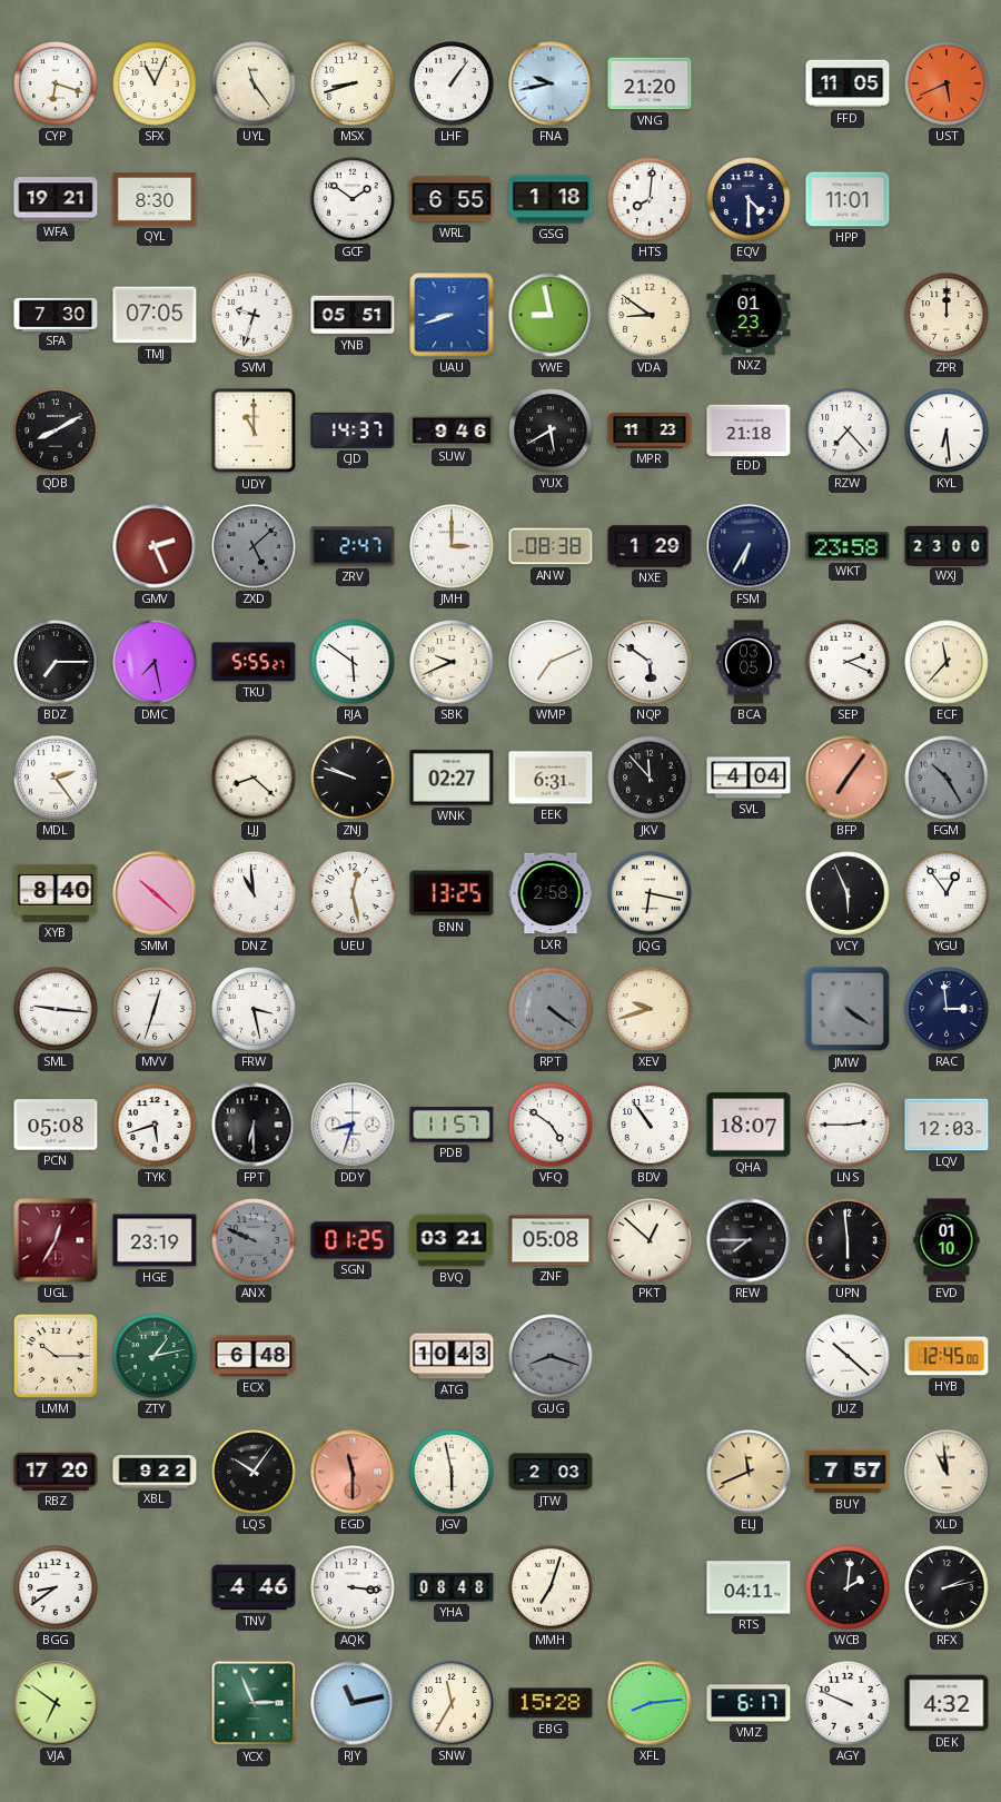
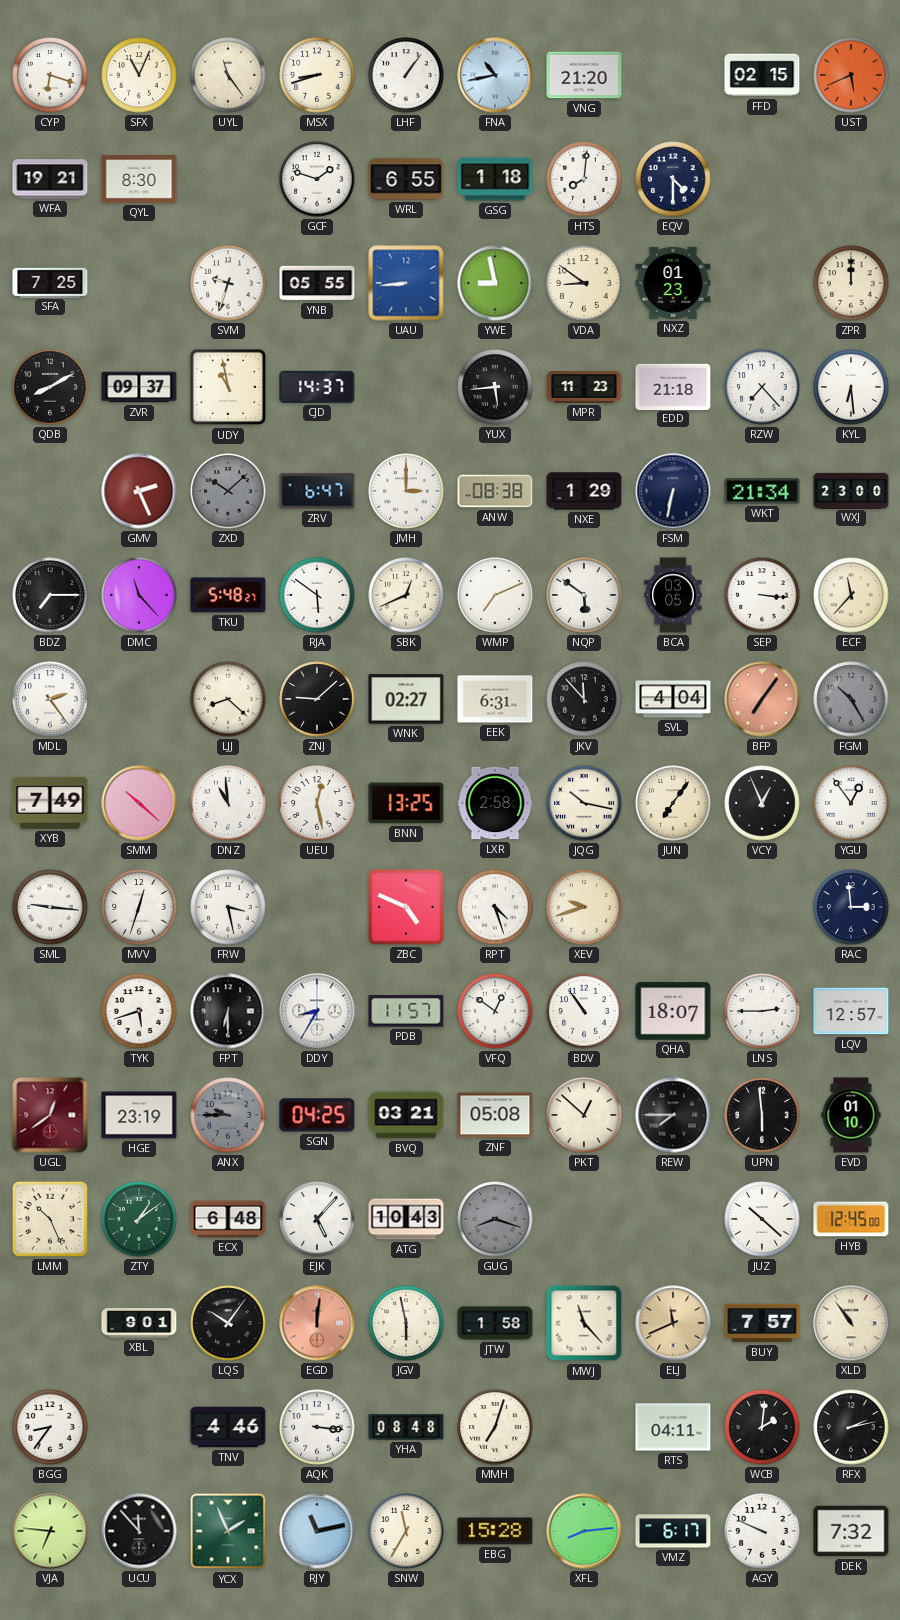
FNA: 9:43 -> 10:43 (495, 75)
FFD: 11:05 -> 02:15 (762, 75)
GCF: 1:51 -> 1:48 (317, 179)
HPP: 11:01 -> none (848, 199)
SFA: 7:30 -> 7:25 (50, 282)
TMJ: 07:05 -> none (155, 315)
YNB: 05:51 -> 05:55 (317, 283)
UAU: 8:42 -> 8:44 (406, 283)
ZVR: none -> 09:37 (139, 387)
UDY: 11:00 -> 10:58 (228, 387)
SUW: 9:46 -> none (452, 430)
YUX: 5:40 -> 5:44 (495, 387)
ZXD: 5:08 -> 10:08 (228, 491)
ZRV: 2:47 -> 6:47 (317, 491)
FSM: 6:35 -> 6:32 (673, 491)
WKT: 23:58 -> 21:34 (762, 491)
DMC: 7:28 -> 11:23 (139, 595)
TKU: 5:55 -> 5:48 (228, 595)
SBK: 9:41 -> 12:41 (406, 595)
SEP: 2:19 -> 3:16 (762, 595)
ZNJ: 9:48 -> 9:08 (317, 699)
XYB: 8:40 -> 7:49 (50, 803)
JQG: 6:17 -> 10:17 (584, 803)
JUN: none -> 7:06 (673, 803)
VCY: 5:56 -> 12:56 (762, 803)
ZBC: none -> 4:49 (406, 907)
RPT: 4:21 -> 4:27 (495, 907)
RPT dial: grey -> white (495, 907)
JMW: 4:21 -> none (848, 1009)
PCN: 05:08 -> none (56, 1125)
DDY: 8:33 -> 8:35 (317, 1011)
VFQ: 4:51 -> 12:51 (495, 1011)
LQV: 12:03 -> 12:57 (851, 1011)
UGL: 12:35 -> 12:39 (50, 1115)
ANX: 9:49 -> 9:45 (228, 1115)
SGN: 01:25 -> 04:25 (317, 1115)
LMM: 10:15 -> 10:26 (50, 1219)
ZTY: 1:13 -> 1:09 (139, 1219)
EJK: none -> 5:07 (317, 1219)
RBZ: 17:20 -> none (56, 1472)
XBL: 9:22 -> 9:01 (139, 1323)
EGD: 11:30 -> 12:01 (317, 1323)
JTW: 2:03 -> 1:58 (495, 1323)
MWJ: none -> 11:23 (584, 1323)
XLD: 10:59 -> 10:54 (851, 1323)
BGG: 8:39 -> 8:36 (50, 1427)
VJA: 6:51 -> 6:46 (50, 1531)
UCU: none -> 11:53 (139, 1531)
YCX: 2:56 -> 1:56 (228, 1531)
DEK: 4:32 -> 7:32 (851, 1531)
